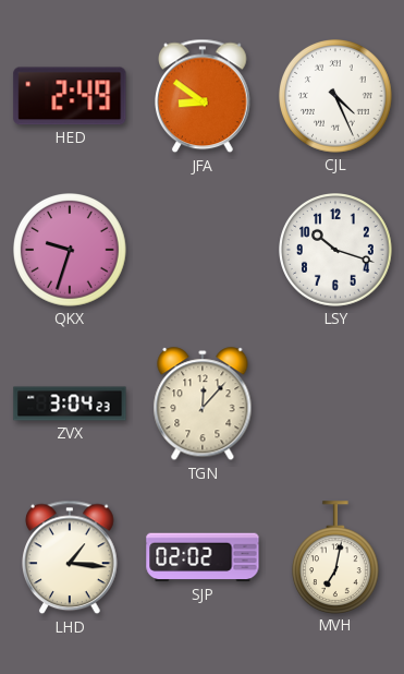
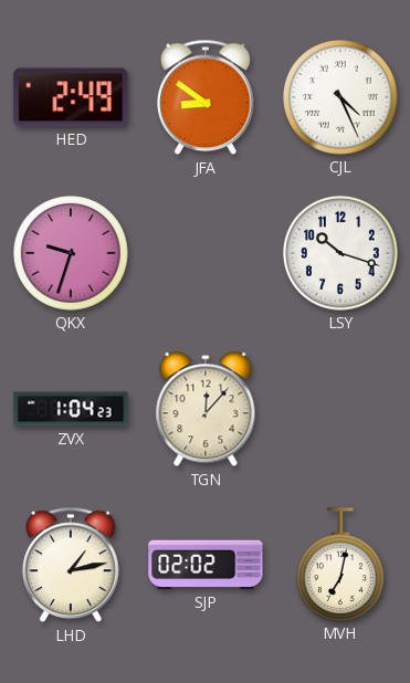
ZVX: 3:04 -> 1:04 (71, 409)
LHD: 1:16 -> 1:13 (72, 565)
